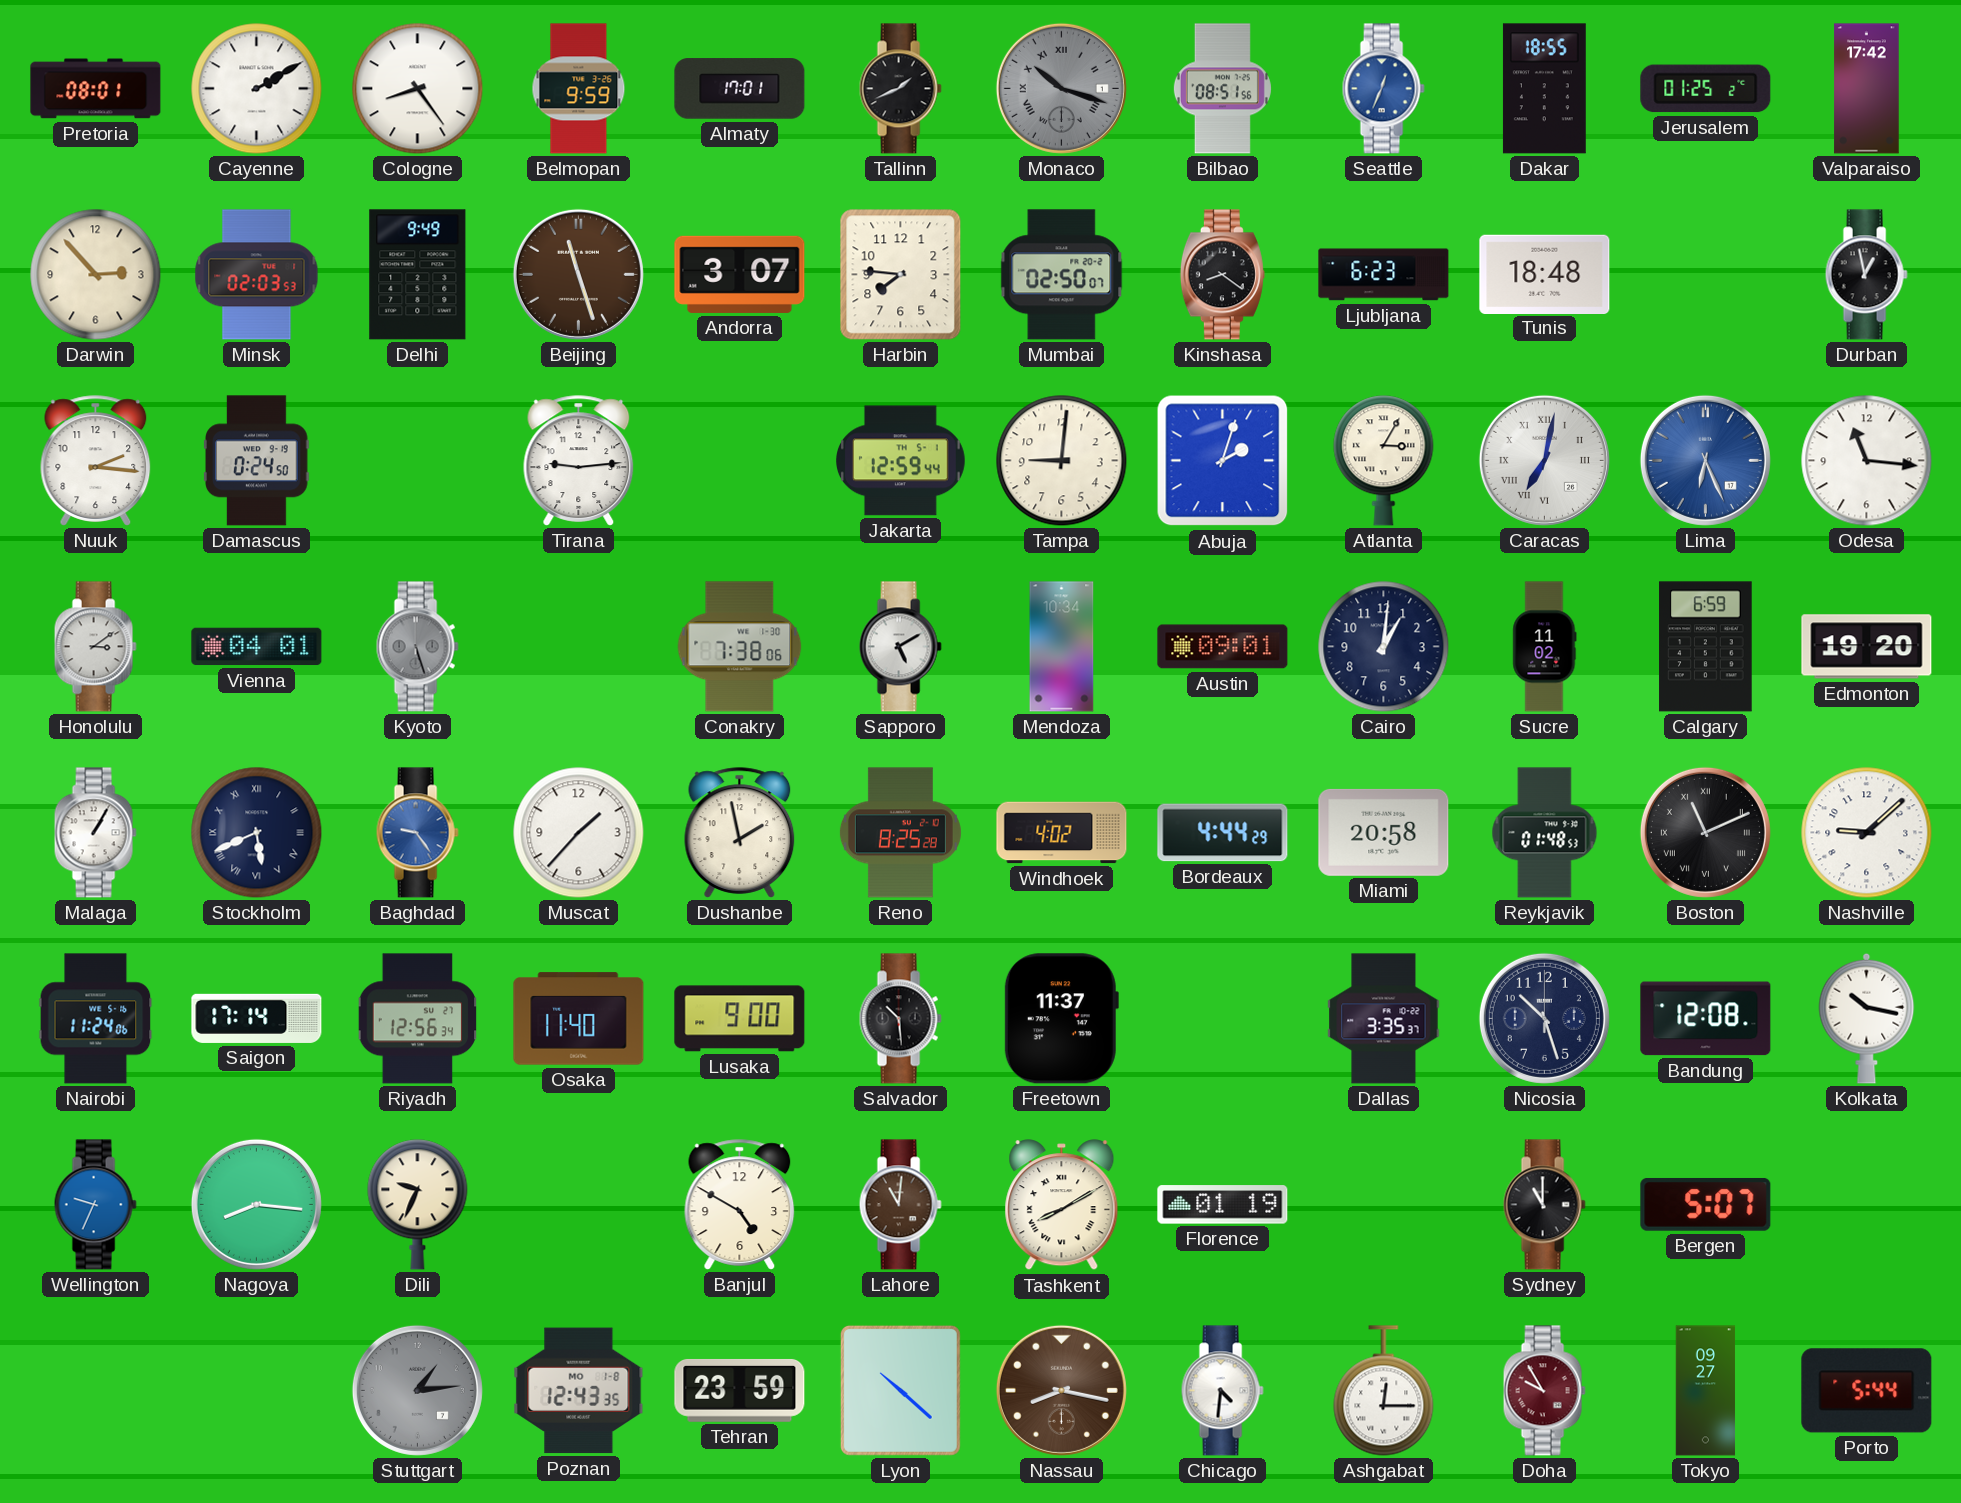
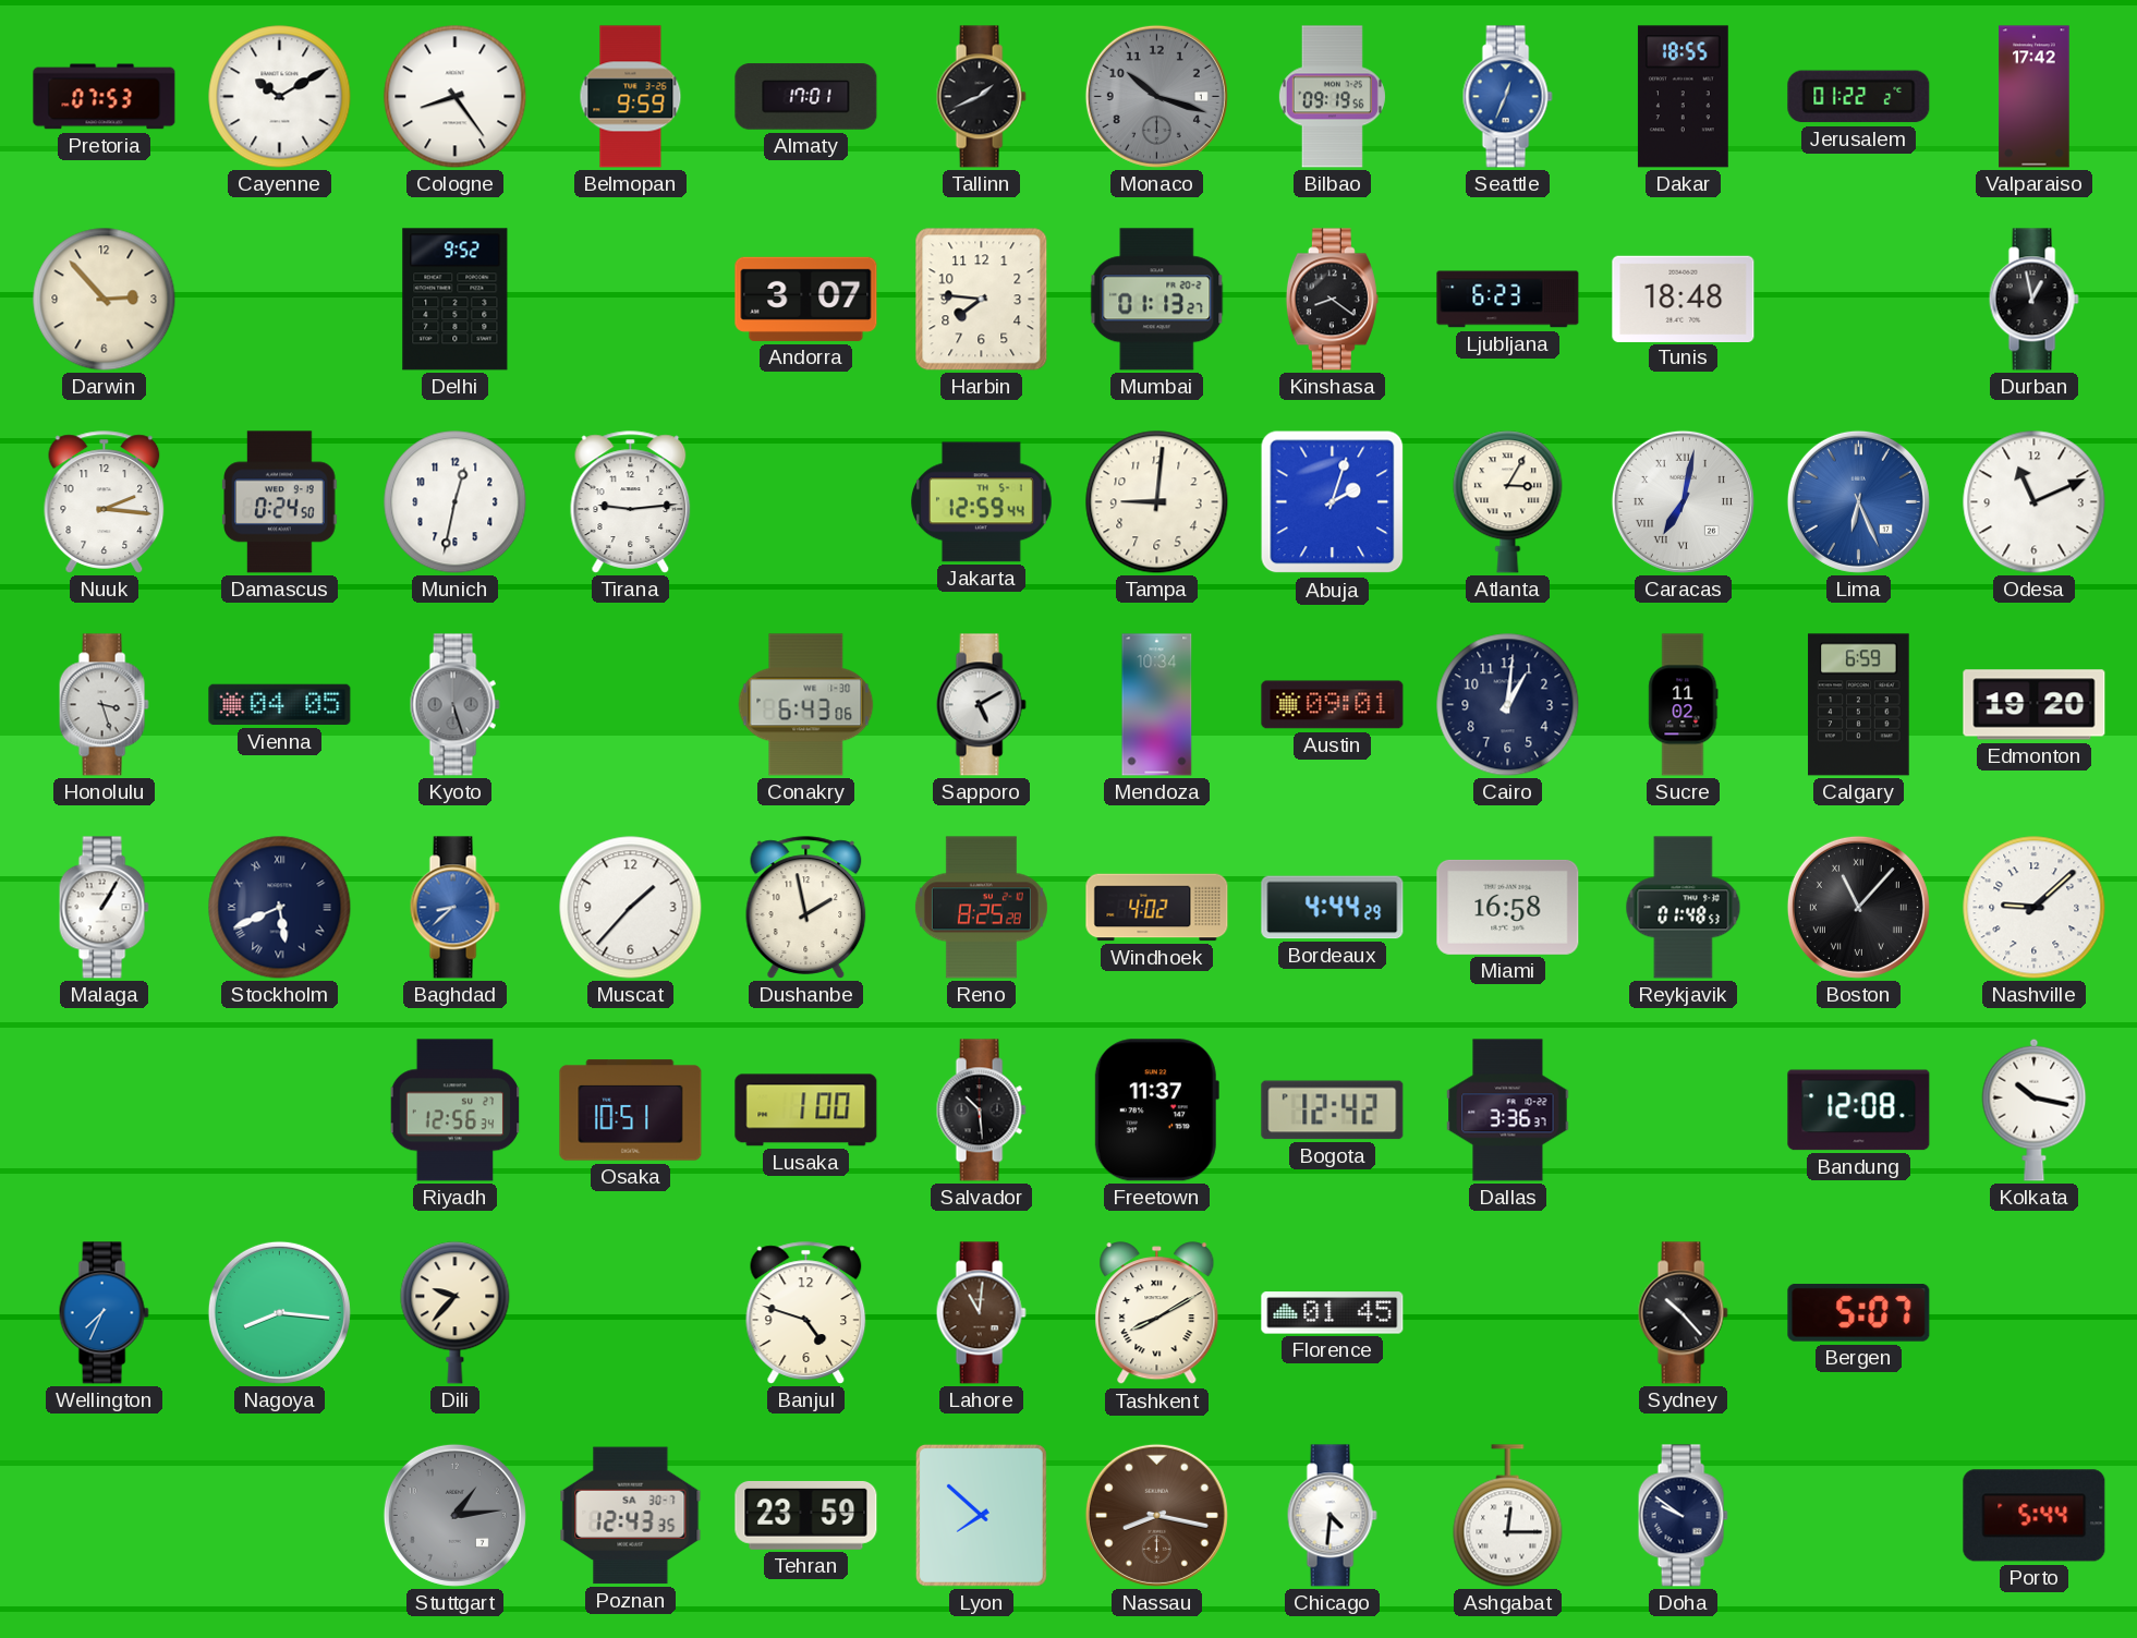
Pretoria: 08:01 -> 07:53 (105, 97)
Cayenne: 2:10 -> 10:10 (280, 97)
Monaco numerals: Roman -> Arabic (1156, 96)
Bilbao: 08:51 -> 09:19 (1332, 97)
Jerusalem: 01:25 -> 01:22 (1859, 97)
Minsk: 02:03 -> none (257, 275)
Delhi: 9:49 -> 9:52 (456, 300)
Beijing: 11:27 -> none (578, 274)
Mumbai: 02:50 -> 01:13 (1157, 300)
Munich: none -> 12:32 (456, 502)
Odesa: 11:16 -> 11:11 (2035, 502)
Honolulu: 3:09 -> 3:27 (104, 705)
Vienna: 04:01 -> 04:05 (280, 705)
Conakry: 7:38 -> 6:43 (806, 705)
Baghdad: 9:24 -> 8:38 (454, 908)
Miami: 20:58 -> 16:58 (1508, 907)
Boston: 11:11 -> 11:07 (1858, 907)
Nairobi: 11:24 -> none (96, 1019)
Saigon: 17:14 -> none (257, 1018)
Osaka: 11:40 -> 10:51 (631, 1111)
Lusaka: 9:00 -> 1:00 (806, 1111)
Bogota: none -> 12:42 (1333, 1111)
Dallas: 3:35 -> 3:36 (1508, 1111)
Nicosia: 10:27 -> none (1544, 1018)
Wellington: 9:34 -> 7:34 (104, 1313)
Dili: 9:34 -> 9:37 (456, 1313)
Banjul: 4:50 -> 4:48 (806, 1313)
Florence: 01:19 -> 01:45 (1333, 1313)
Sydney: 11:00 -> 10:23 (1683, 1313)
Poznan date: MO 1-8 -> SA 30-7 (631, 1516)
Lyon: 10:22 -> 7:52 (981, 1515)
Doha: 9:55 -> 9:51 (1683, 1516)
Doha dial: burgundy -> navy (1683, 1516)
Tokyo: 09:27 -> none (1706, 1391)
